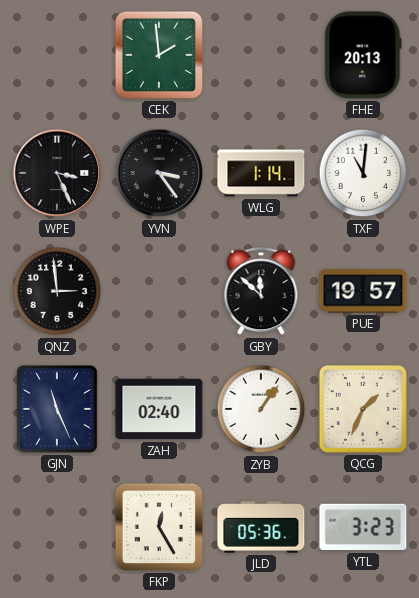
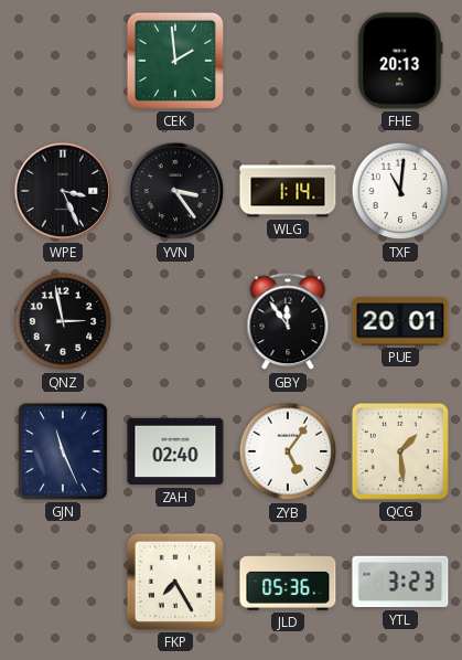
QNZ: 2:59 -> 2:58 (63, 321)
GBY: 11:52 -> 11:54 (288, 322)
PUE: 19:57 -> 20:01 (400, 321)
ZYB: 1:06 -> 5:06 (288, 451)
QCG: 1:34 -> 1:29 (400, 451)
FKP: 12:25 -> 7:25 (175, 582)
